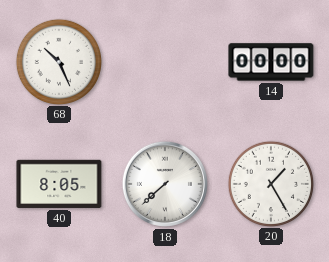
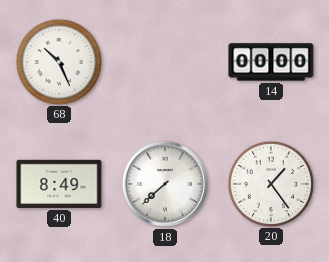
40: 8:05 -> 8:49 (59, 184)
20: 1:25 -> 1:24 (270, 183)
